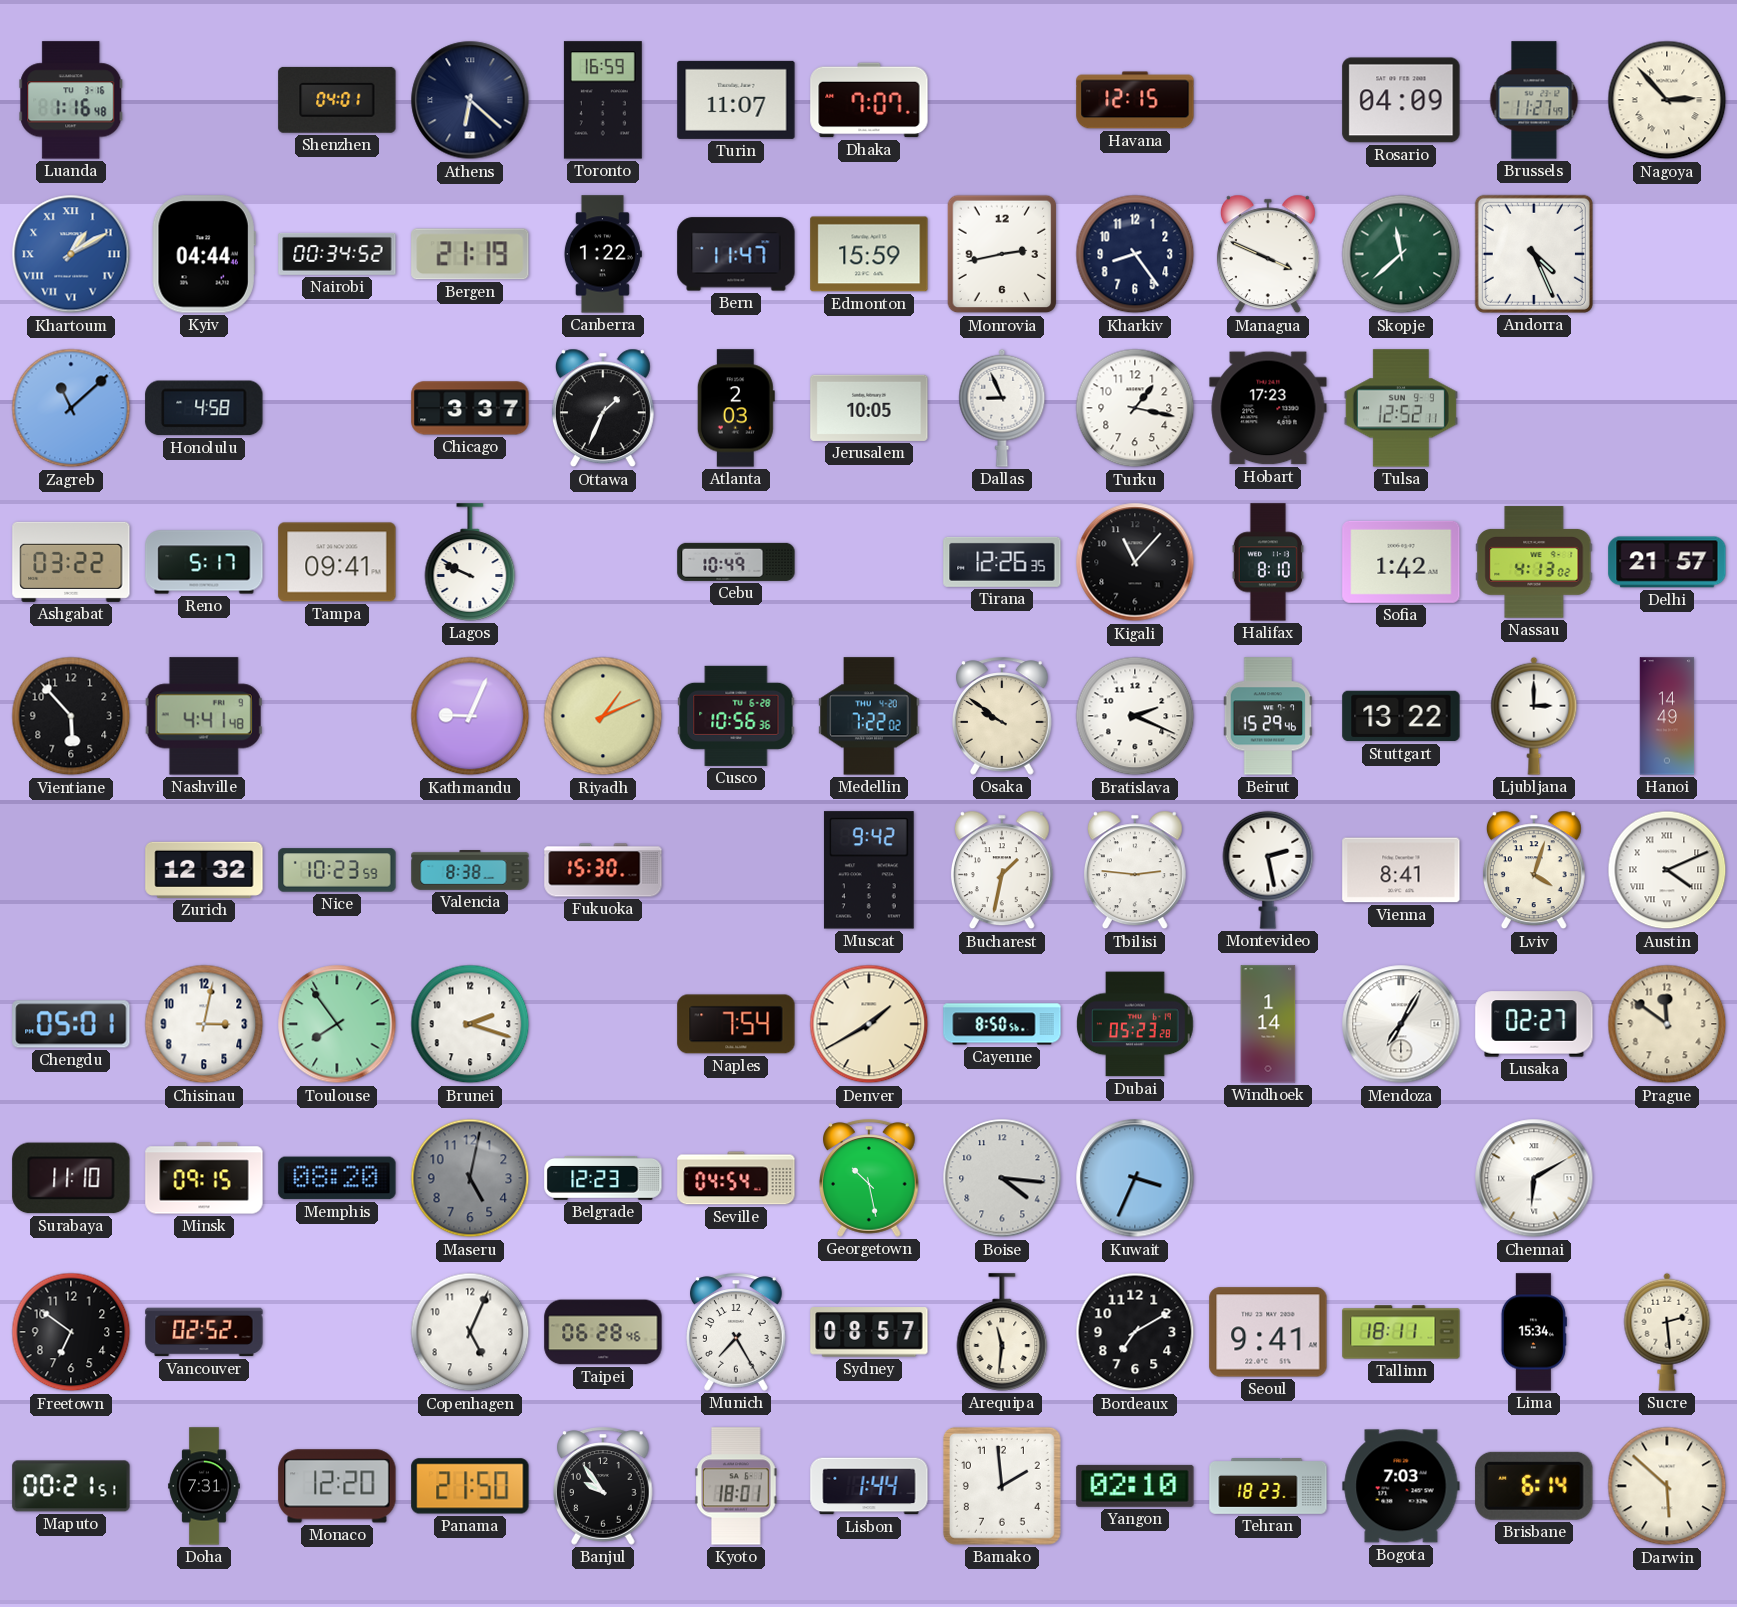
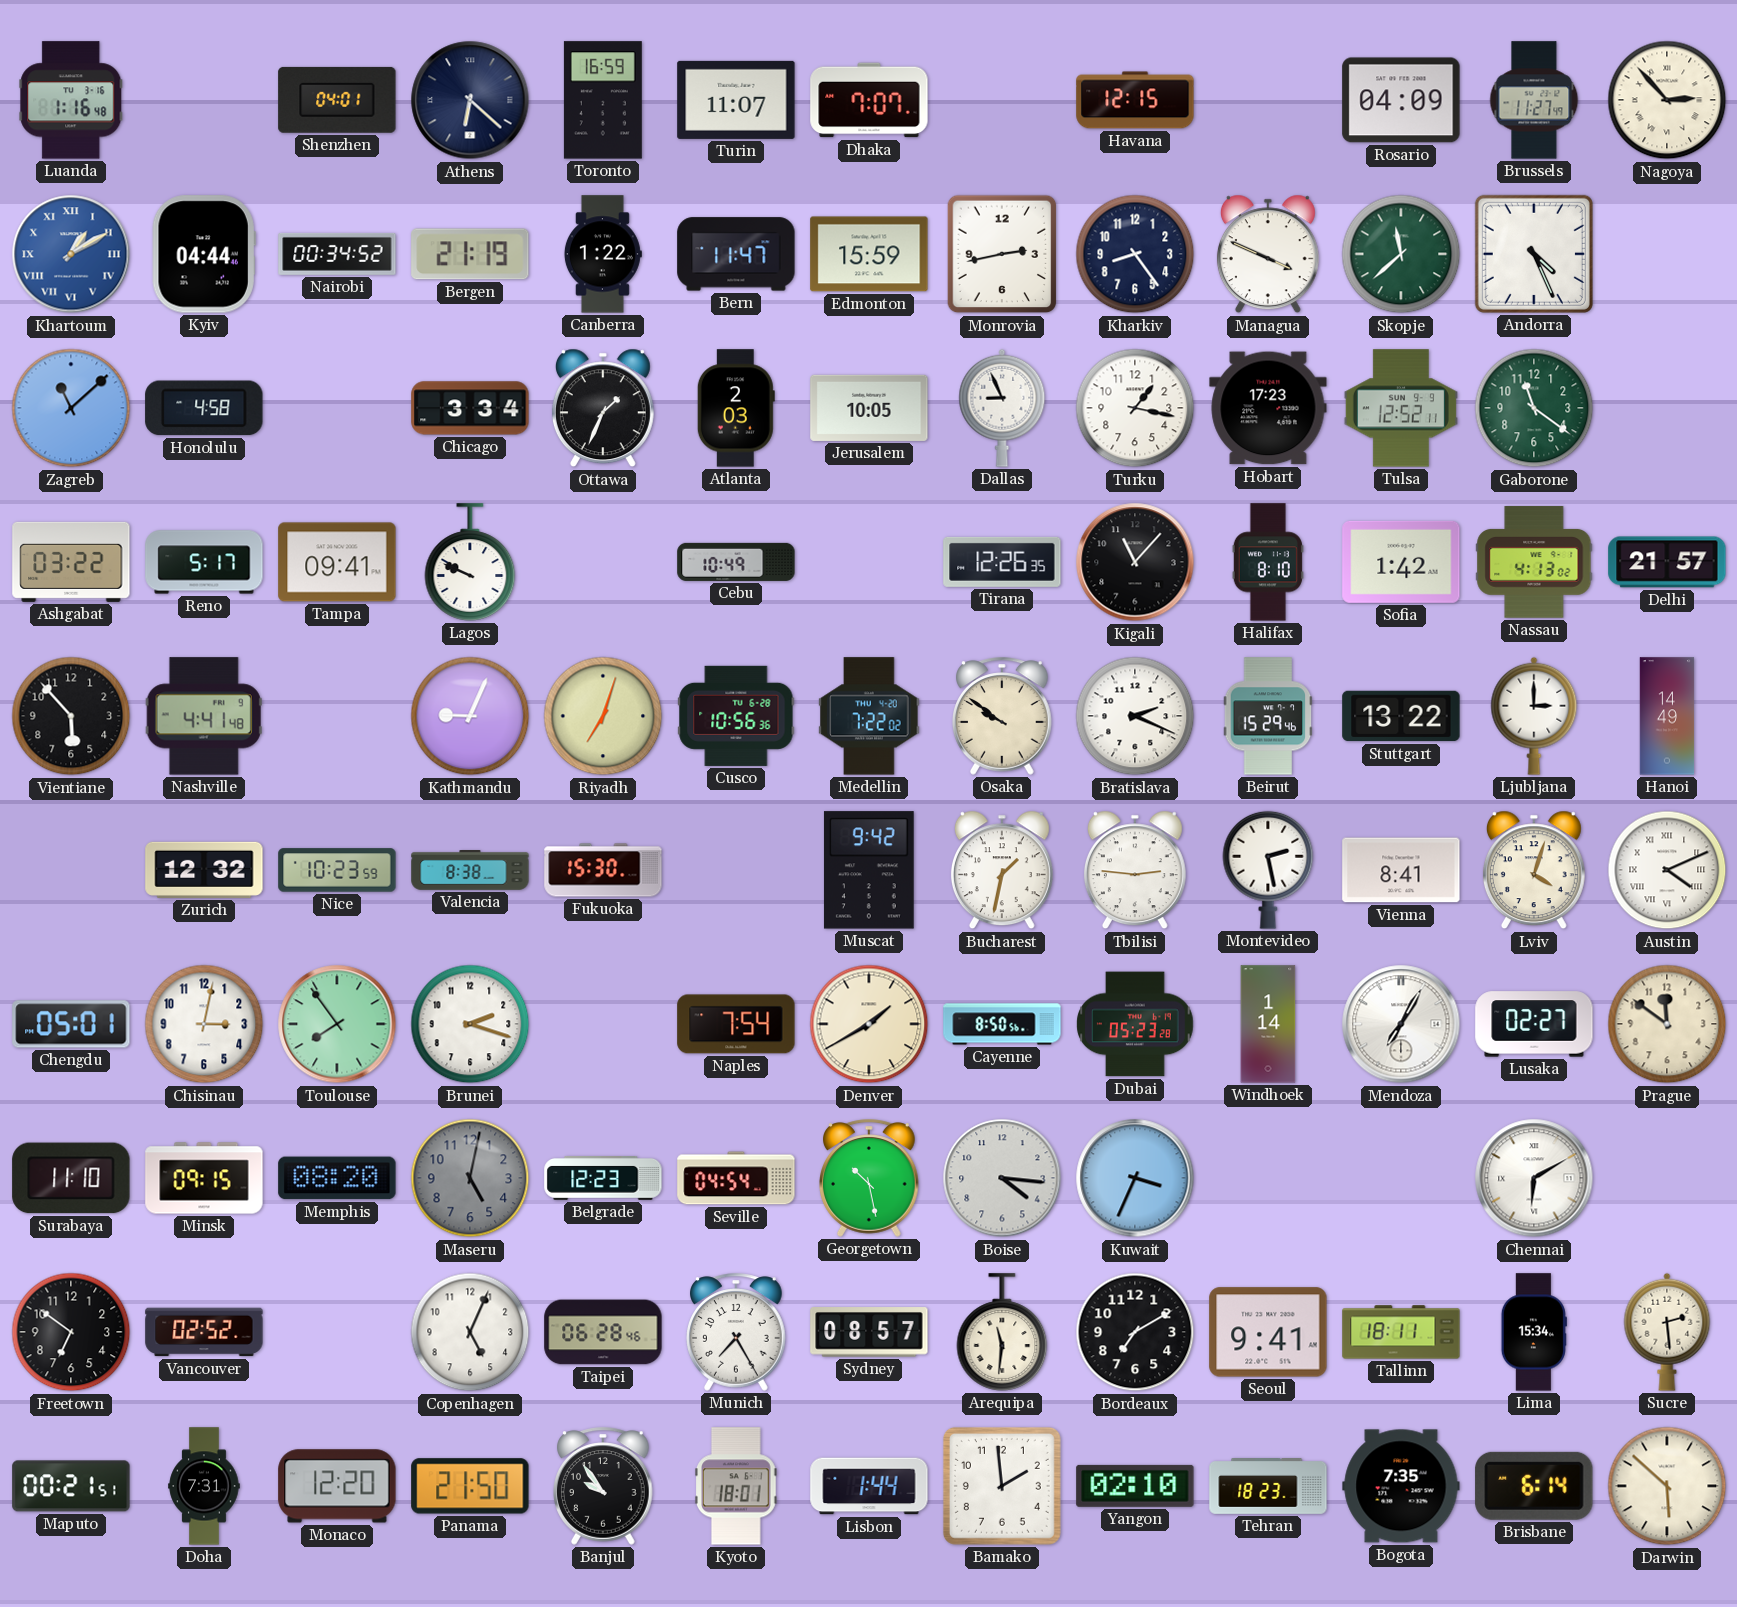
Chicago: 3:37 -> 3:34 (470, 408)
Gaborone: none -> 11:21 (1534, 408)
Riyadh: 1:11 -> 7:03 (603, 716)
Bogota: 7:03 -> 7:35 (1401, 1486)
